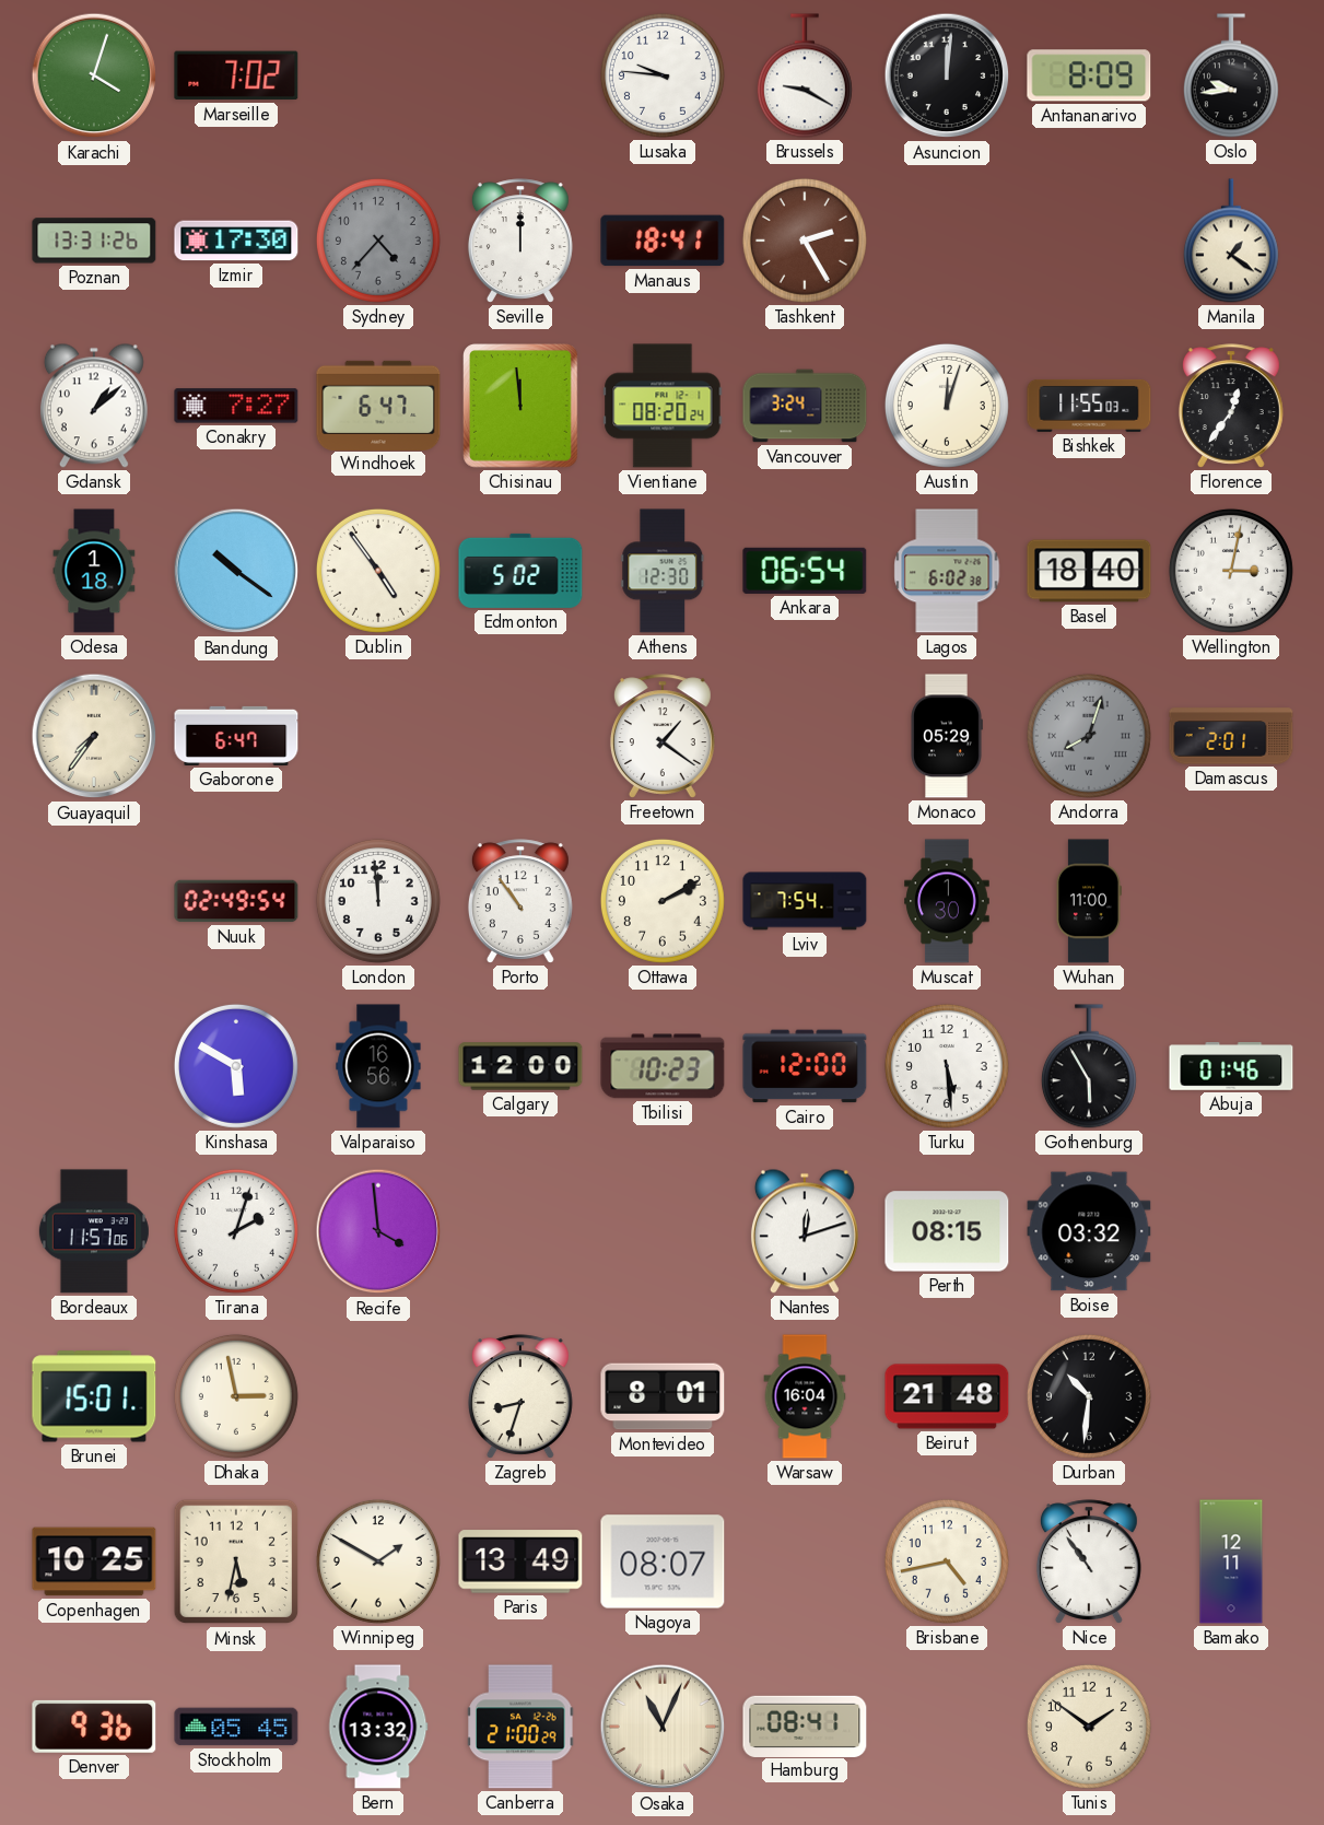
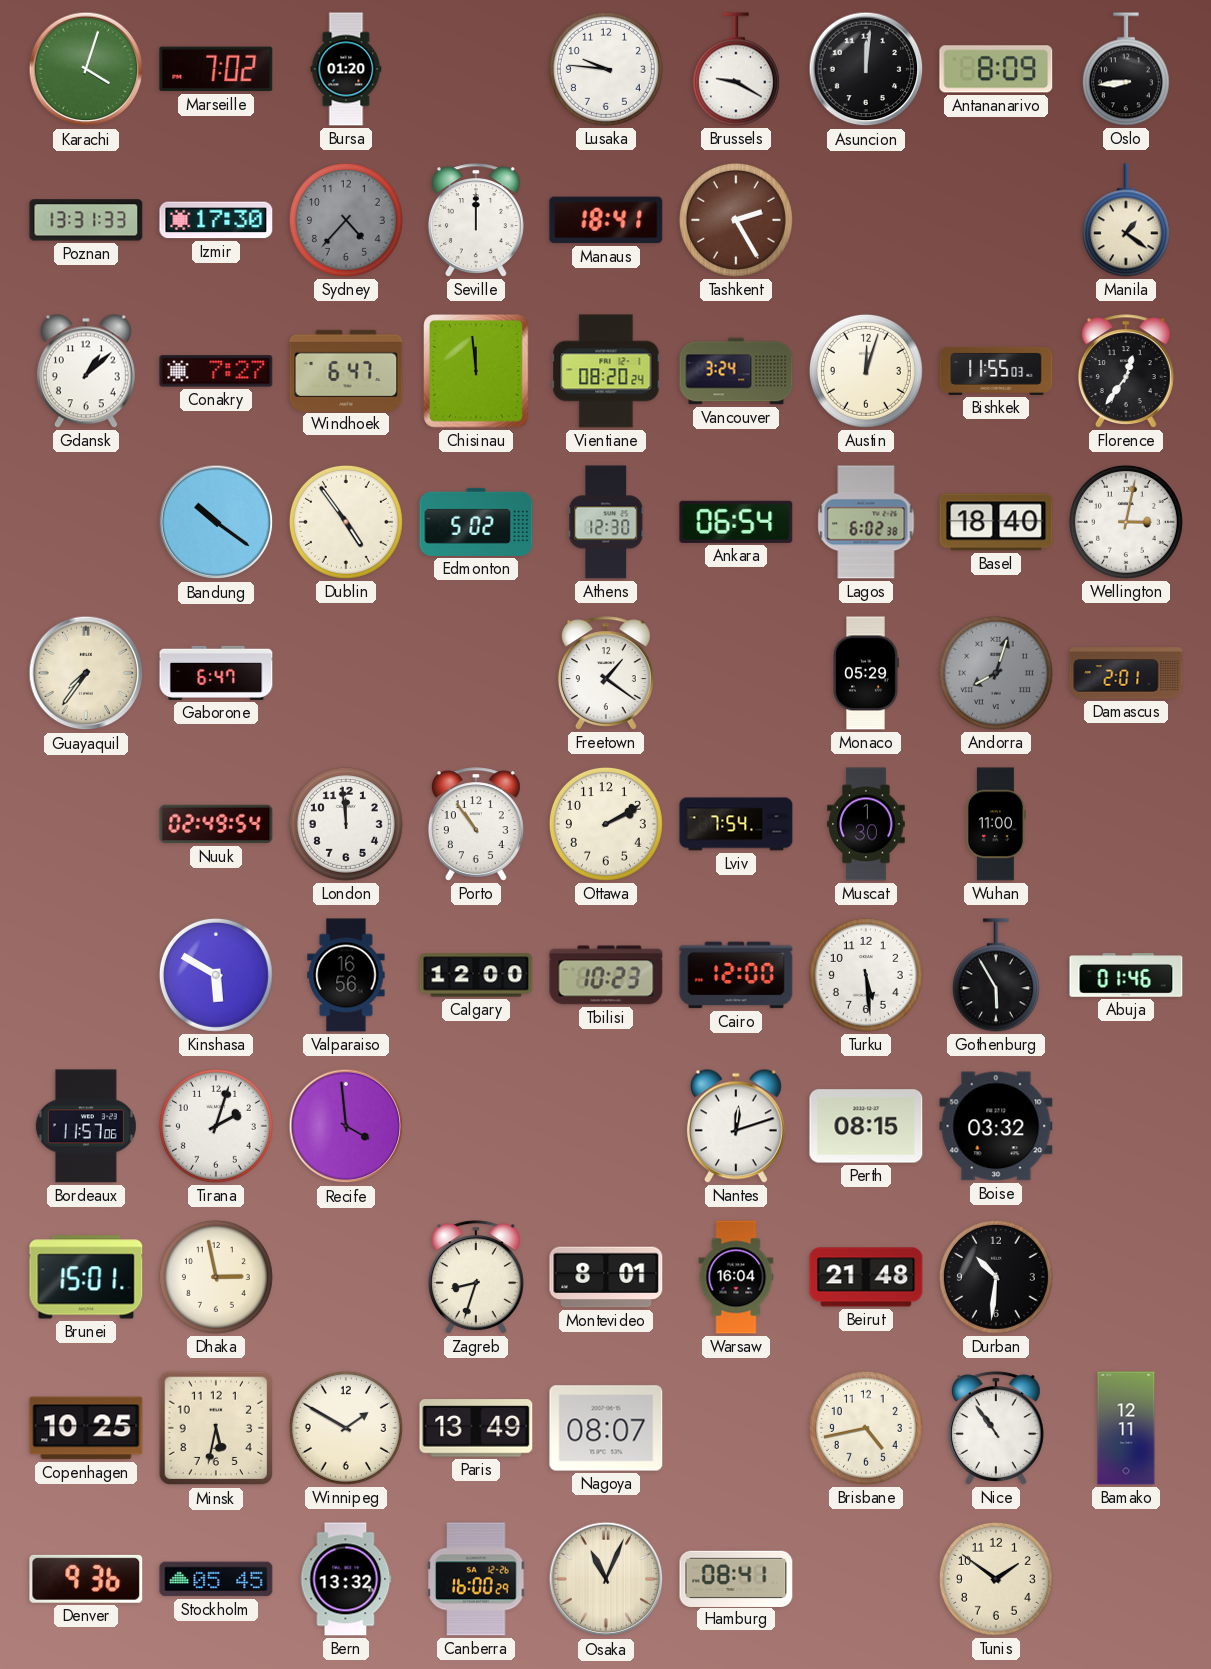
Bursa: none -> 01:20 (346, 69)
Oslo: 9:44 -> 8:44 (1126, 69)
Poznan: 13:31:26 -> 13:31:33 (86, 220)
Odesa: 1:18 -> none (94, 571)
Canberra: 21:00 -> 16:00 (476, 1579)
